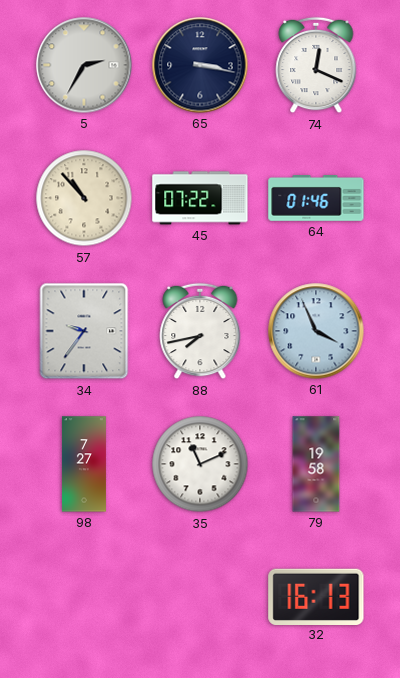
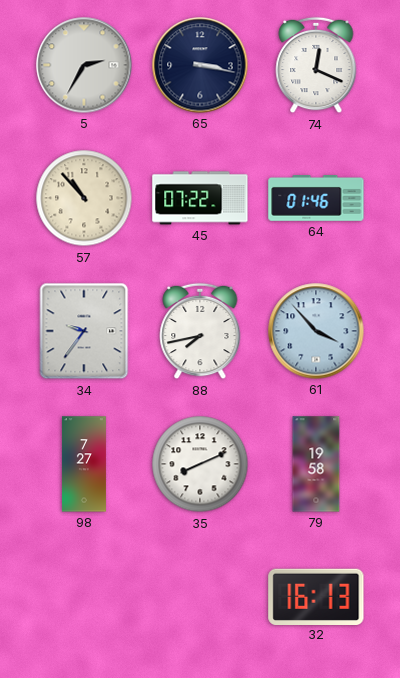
61: 3:56 -> 3:53 (316, 331)
35: 11:11 -> 8:11 (200, 464)
